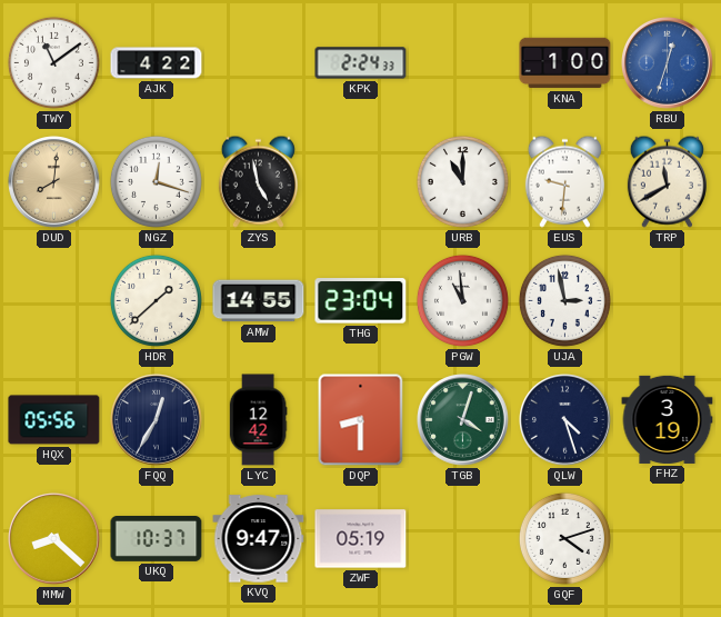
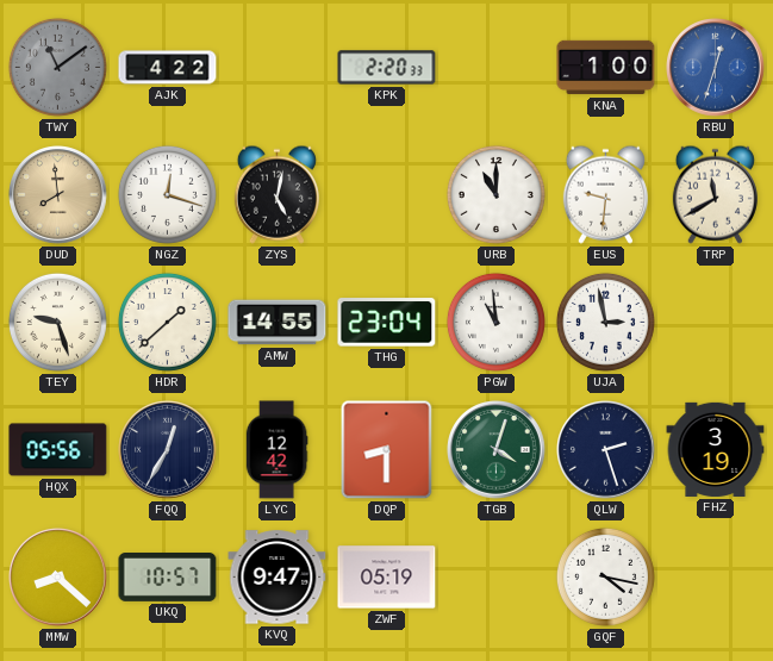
TWY dial: white -> grey (57, 67)
KPK: 2:24 -> 2:20 (387, 68)
DUD: 8:01 -> 7:59 (58, 195)
ZYS: 4:58 -> 5:02 (276, 194)
TEY: none -> 9:27 (57, 322)
QLW: 4:27 -> 2:27 (606, 450)
UKQ: 10:37 -> 10:57 (168, 578)
GQF: 4:12 -> 4:17 (605, 576)
